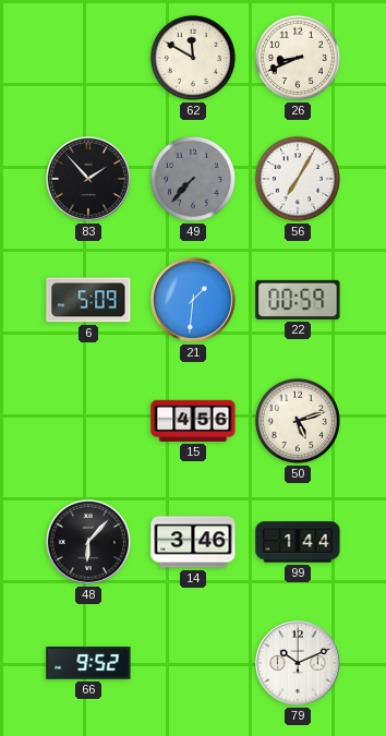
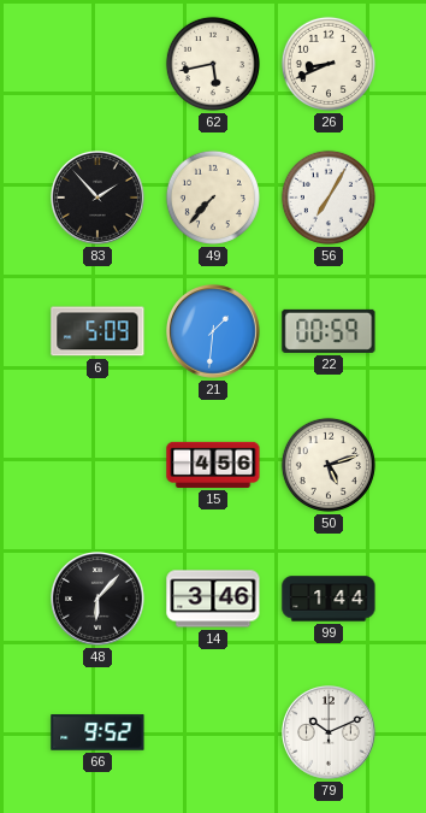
62: 11:50 -> 5:43 (213, 64)
49 dial: grey -> cream (213, 198)
